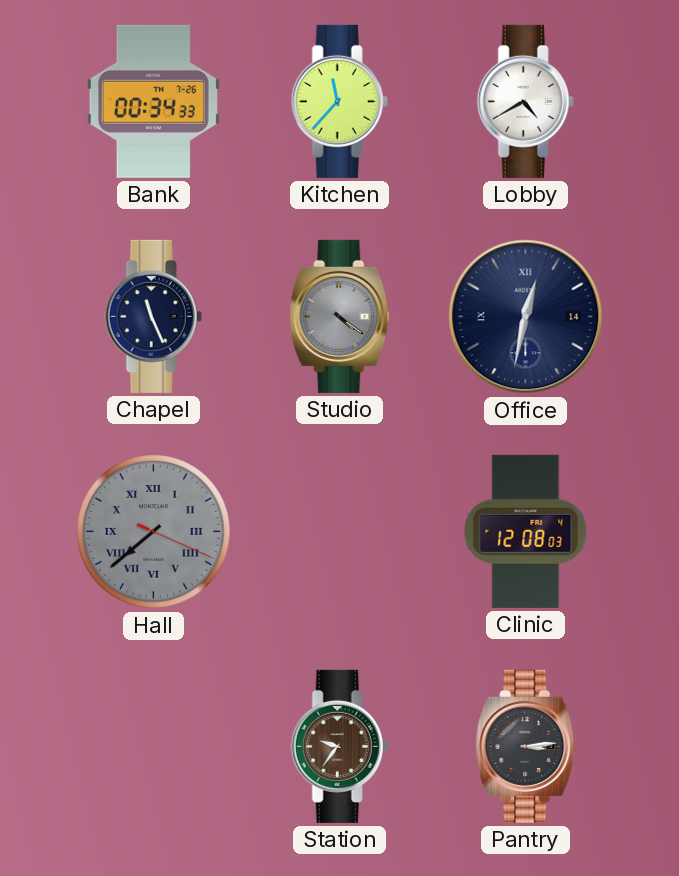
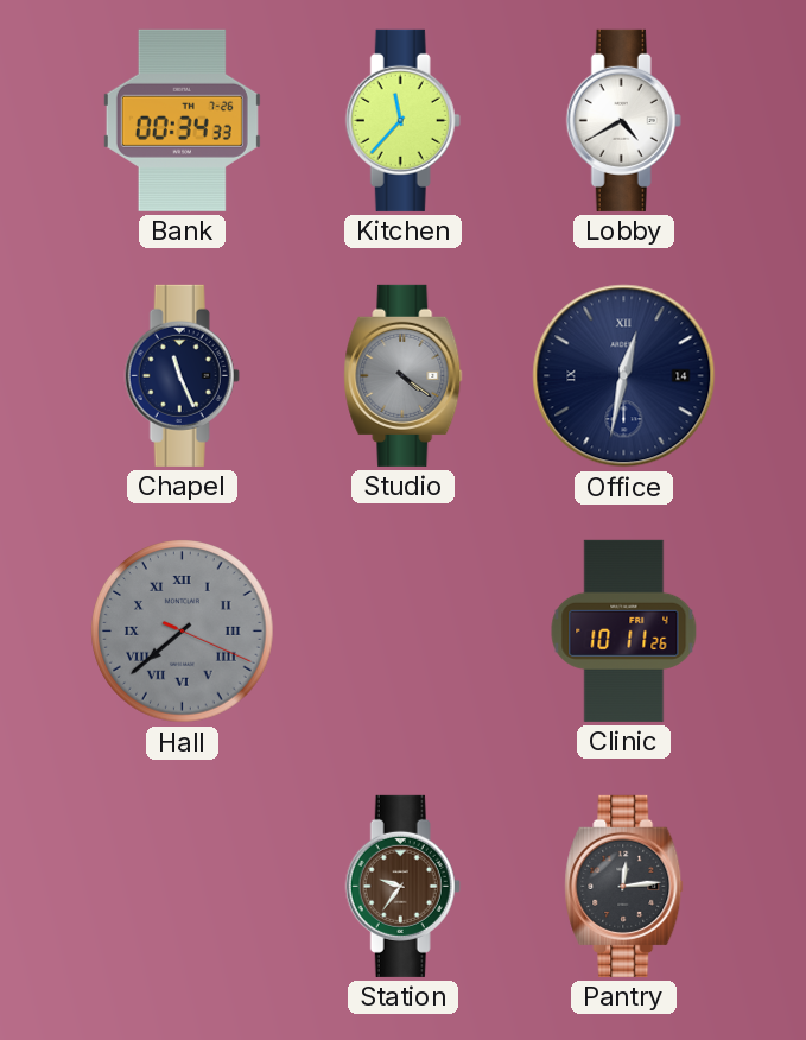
Clinic: 12:08 -> 10:11 (624, 630)
Pantry: 3:14 -> 12:14 (624, 886)
